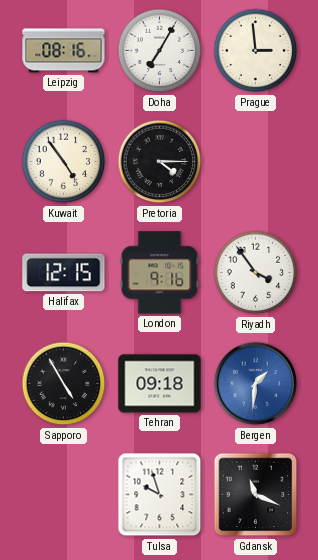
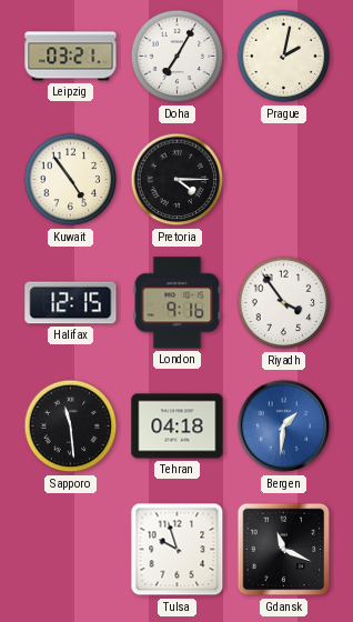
Leipzig: 08:16 -> 03:21 (71, 57)
Prague: 2:59 -> 2:02 (284, 57)
Sapporo: 4:55 -> 11:29 (71, 427)
Tehran: 09:18 -> 04:18 (178, 427)
